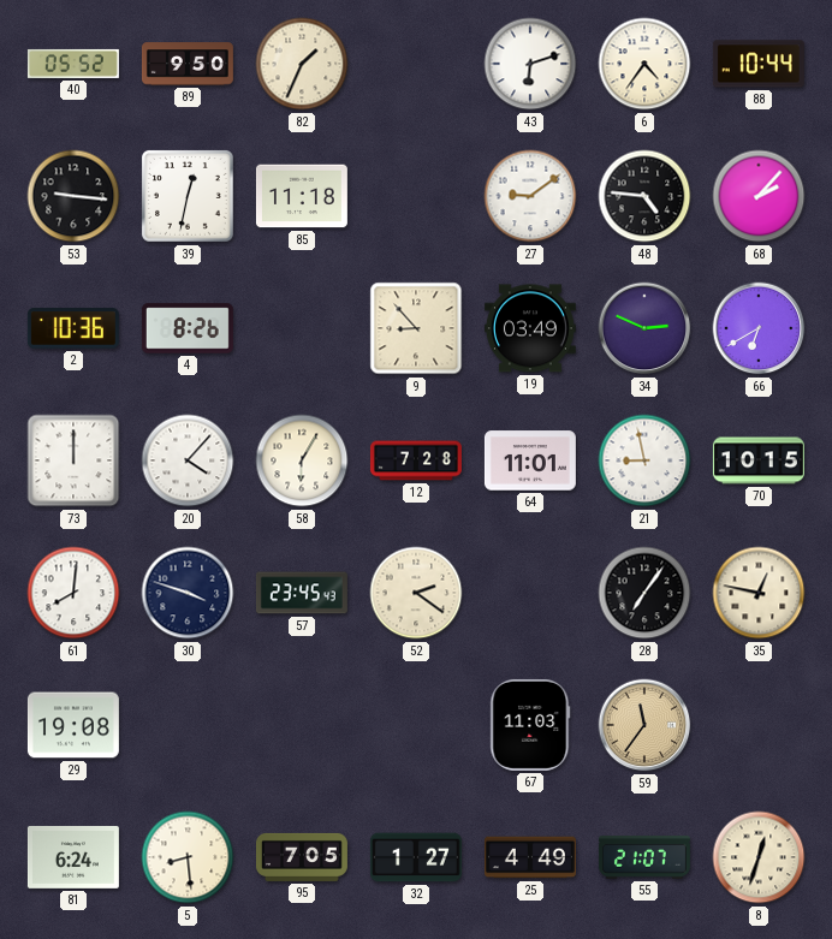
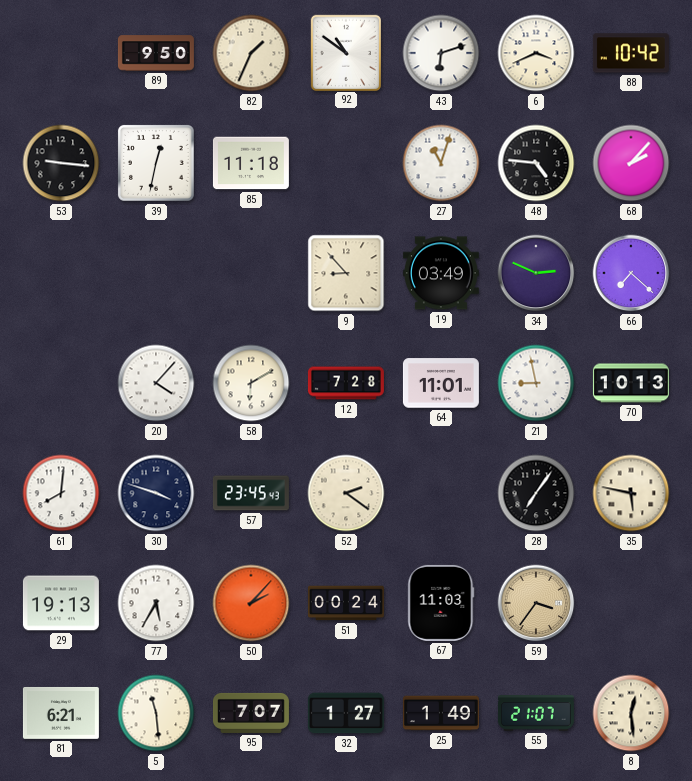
40: 05:52 -> none (73, 64)
92: none -> 10:51 (345, 52)
6: 4:36 -> 3:41 (536, 53)
88: 10:44 -> 10:42 (631, 53)
27: 9:09 -> 11:03 (441, 163)
2: 10:36 -> none (73, 328)
4: 8:26 -> none (188, 328)
66: 6:40 -> 7:22 (631, 273)
73: 12:00 -> none (73, 460)
58: 6:05 -> 6:10 (251, 383)
70: 10:15 -> 10:13 (631, 383)
35: 12:47 -> 5:47 (631, 493)
29: 19:08 -> 19:13 (61, 603)
77: none -> 5:35 (156, 603)
50: none -> 2:07 (251, 603)
51: none -> 00:24 (346, 603)
59: 11:36 -> 3:36 (536, 603)
81: 6:24 -> 6:21 (61, 713)
5: 8:29 -> 11:29 (156, 713)
95: 7:05 -> 7:07 (251, 713)
25: 4:49 -> 1:49 (441, 713)
8: 12:33 -> 12:29 (631, 713)
